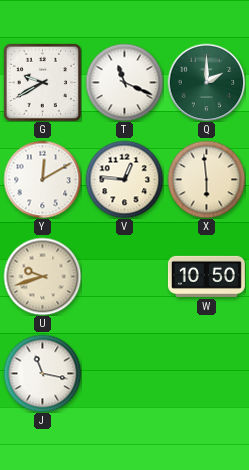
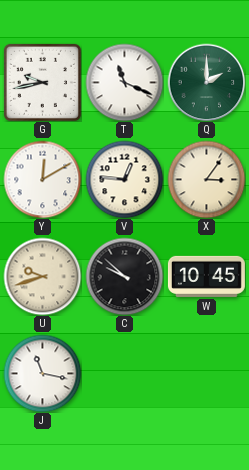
G: 9:40 -> 9:43 (42, 82)
X: 5:59 -> 3:06 (206, 179)
C: none -> 9:52 (124, 276)
W: 10:50 -> 10:45 (206, 276)
